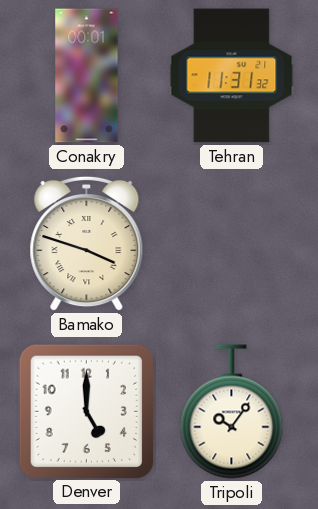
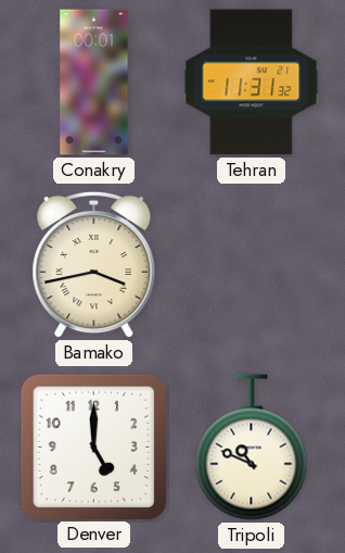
Bamako: 3:48 -> 3:43 (94, 265)
Tripoli: 10:06 -> 10:49 (252, 448)
